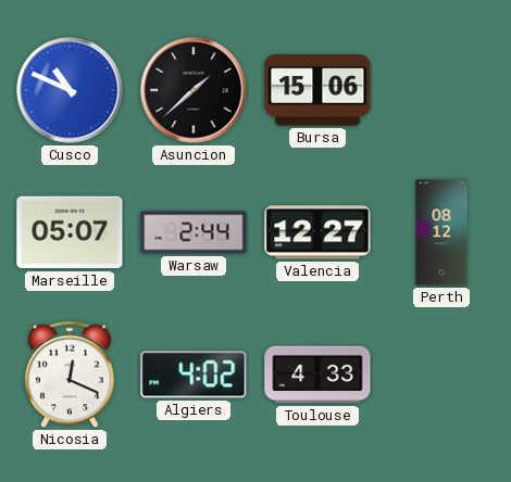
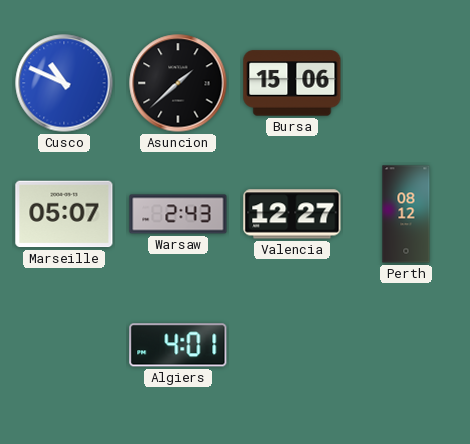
Warsaw: 2:44 -> 2:43 (178, 214)
Nicosia: 12:19 -> none (70, 375)
Algiers: 4:02 -> 4:01 (178, 345)
Toulouse: 4:33 -> none (317, 375)
